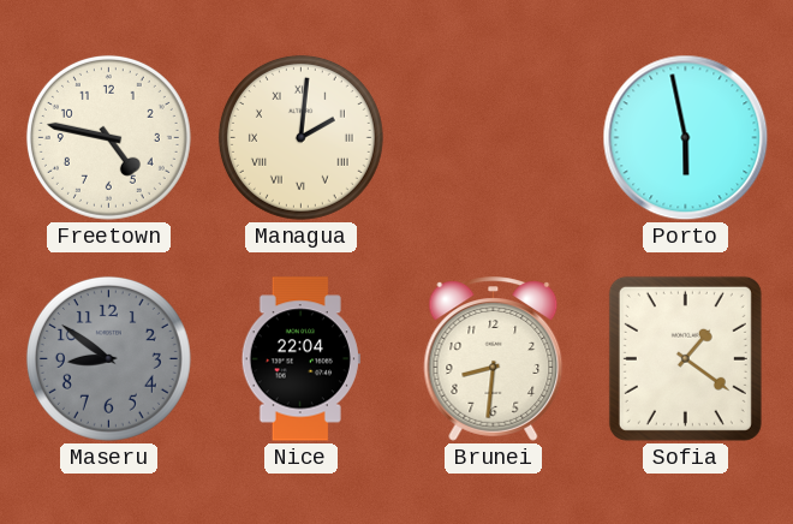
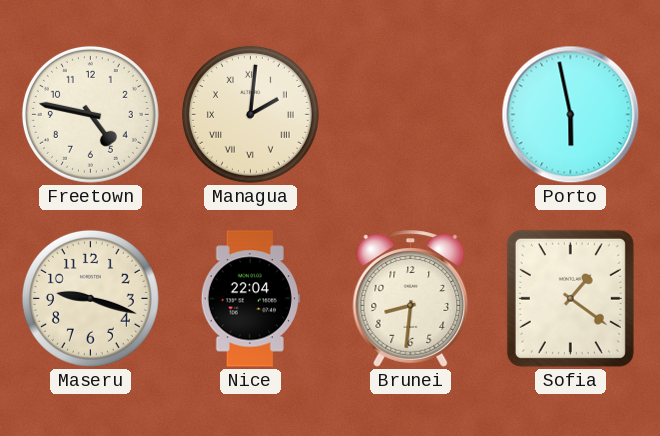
Maseru: 8:51 -> 9:18 (90, 298)
Maseru dial: grey -> cream (90, 298)
